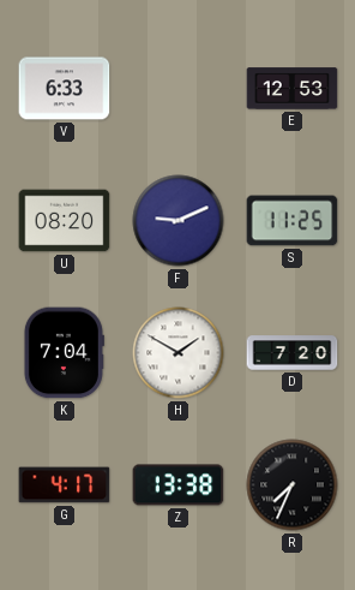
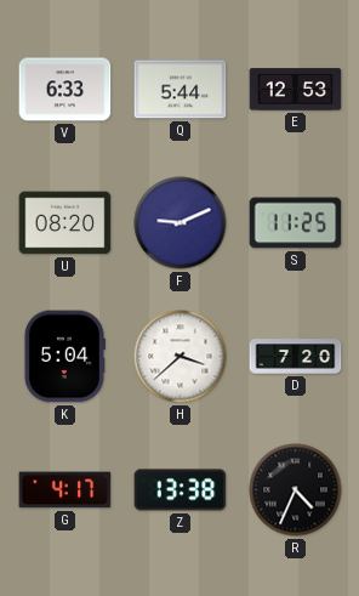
Q: none -> 5:44 (181, 90)
K: 7:04 -> 5:04 (64, 357)
H: 1:50 -> 3:38 (181, 357)
R: 7:34 -> 4:34 (296, 490)
